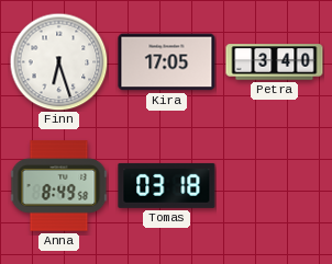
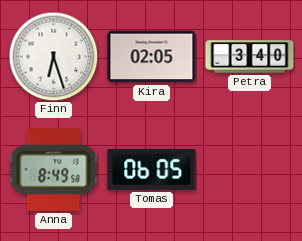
Kira: 17:05 -> 02:05 (152, 57)
Tomas: 03:18 -> 06:05 (152, 169)
